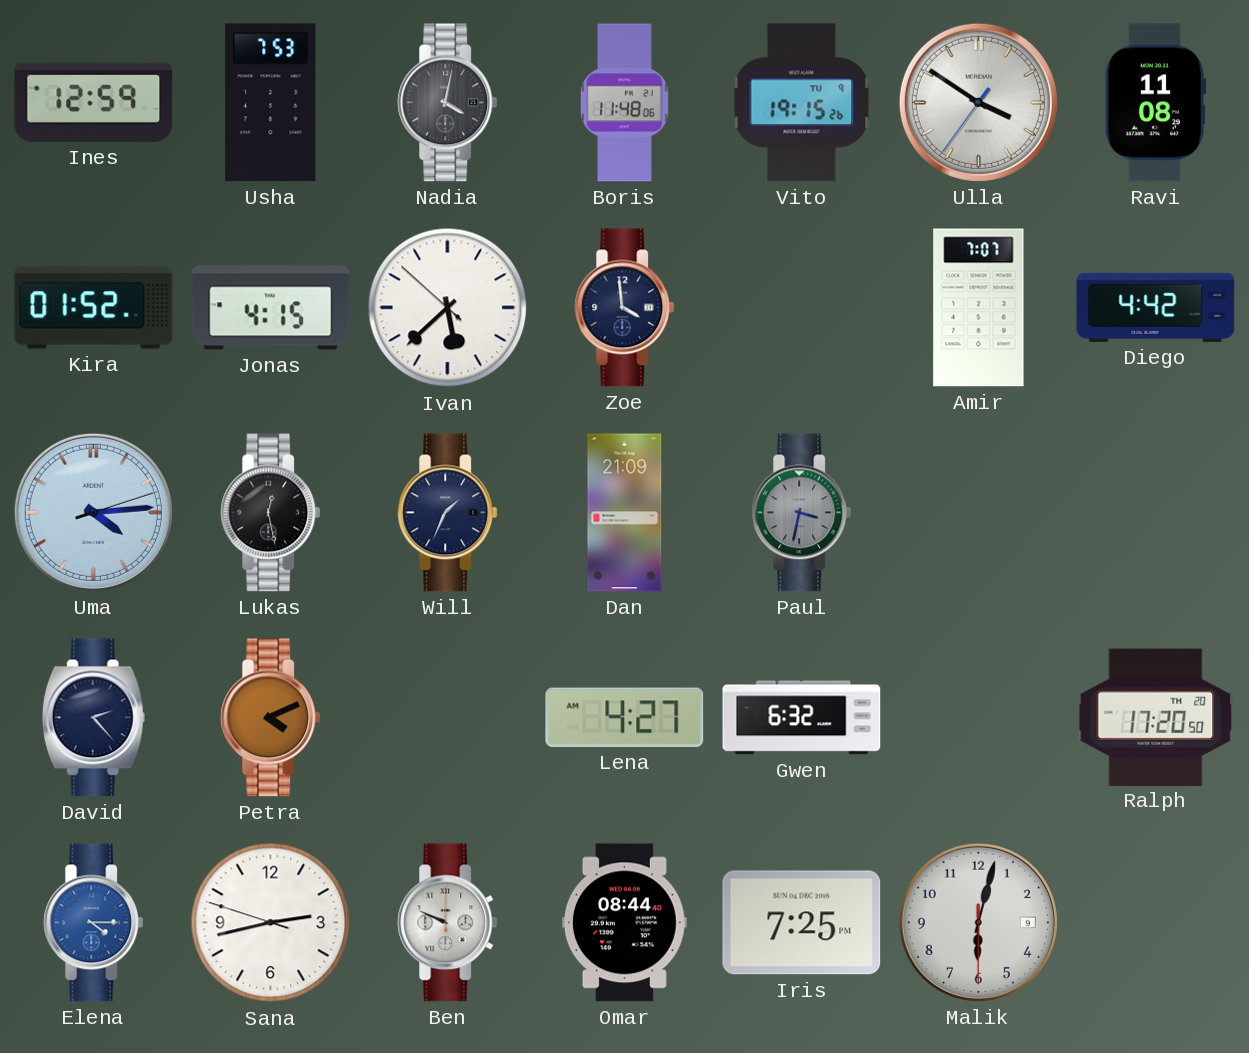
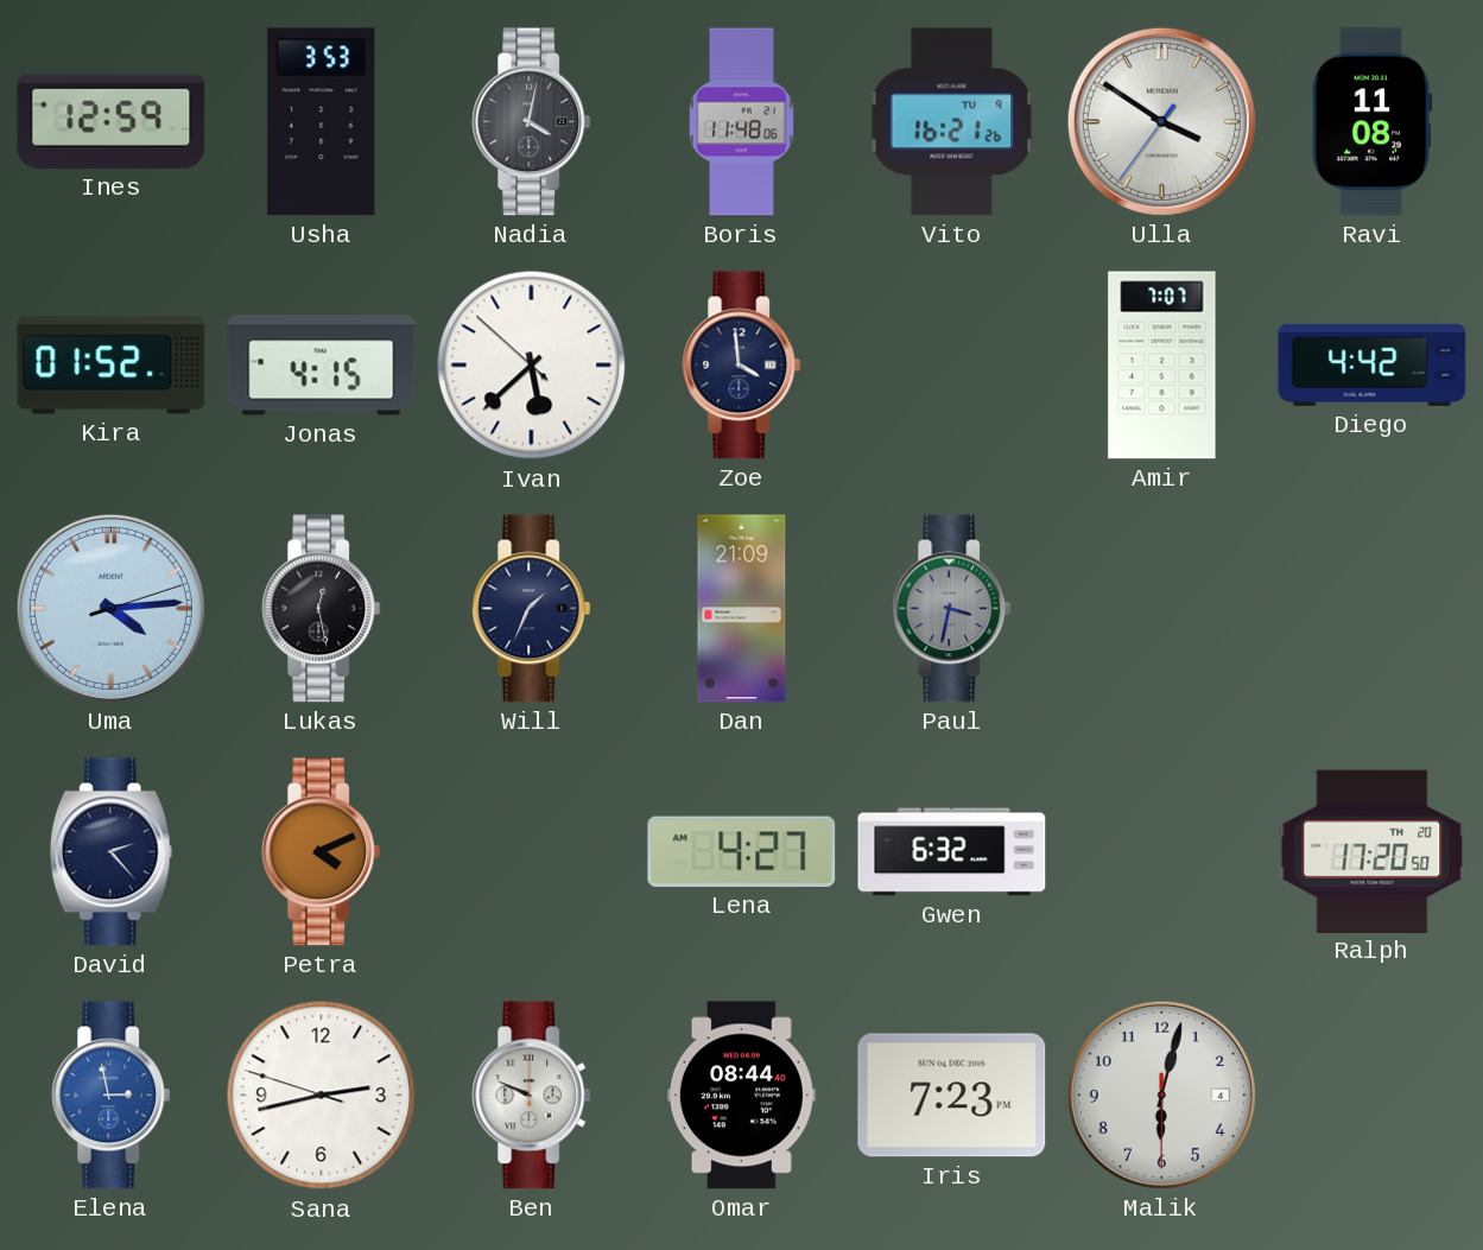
Usha: 7:53 -> 3:53 (322, 122)
Vito: 19:15 -> 16:21 (952, 122)
Elena: 4:15 -> 2:58 (112, 1096)
Iris: 7:25 -> 7:23 (952, 1096)
Malik date: 9 -> 4 (1161, 1094)
